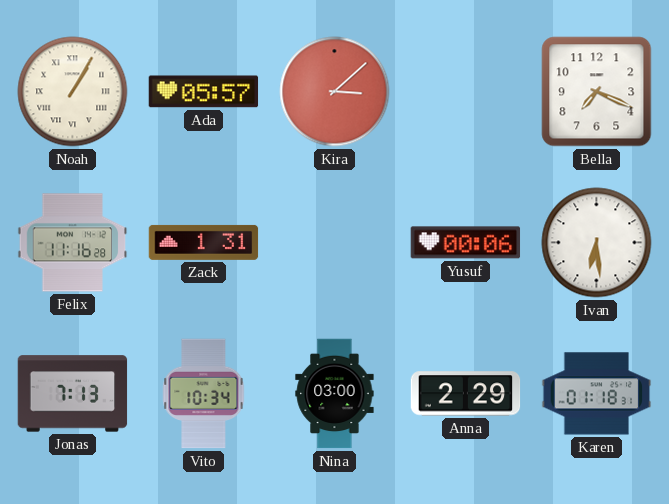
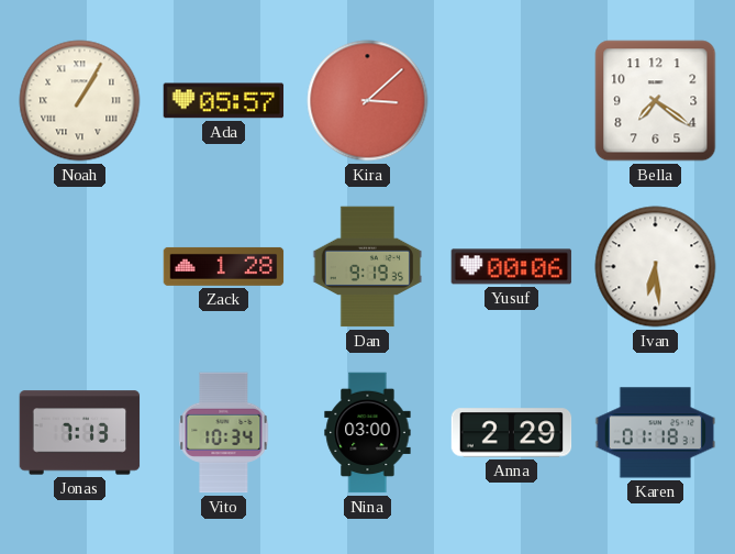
Bella: 7:19 -> 7:21 (656, 101)
Felix: 11:16 -> none (73, 243)
Zack: 1:31 -> 1:28 (224, 266)
Dan: none -> 9:19 (367, 267)
